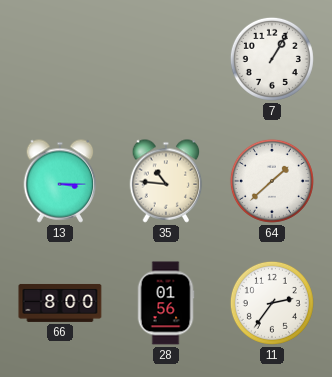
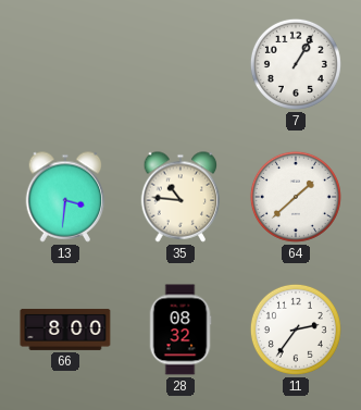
13: 3:15 -> 3:31 (65, 197)
28: 01:56 -> 08:32 (180, 330)
